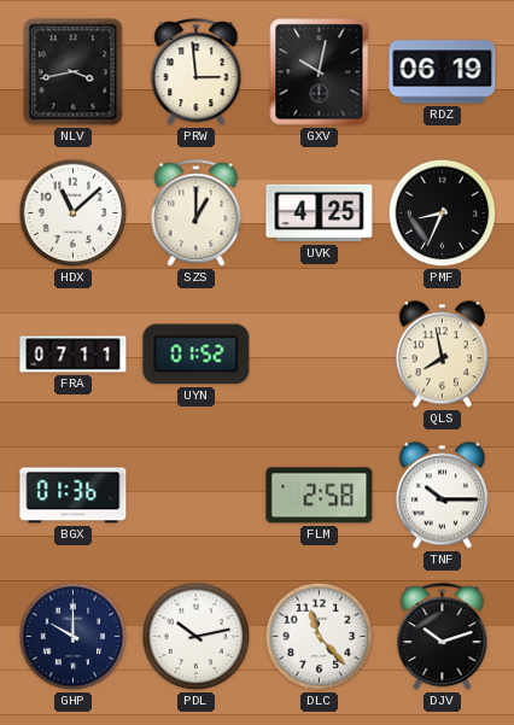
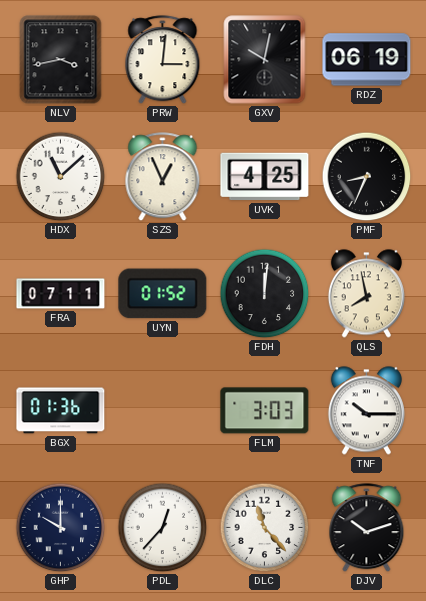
PRW: 2:59 -> 3:01 (163, 60)
SZS: 1:00 -> 12:56 (163, 177)
FDH: none -> 12:01 (265, 294)
FLM: 2:58 -> 3:03 (265, 411)
PDL: 10:13 -> 12:37 (163, 528)
